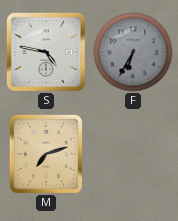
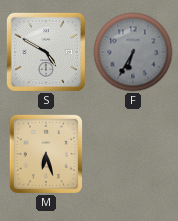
S: 4:47 -> 4:50 (46, 52)
M: 7:12 -> 6:27 (45, 153)
